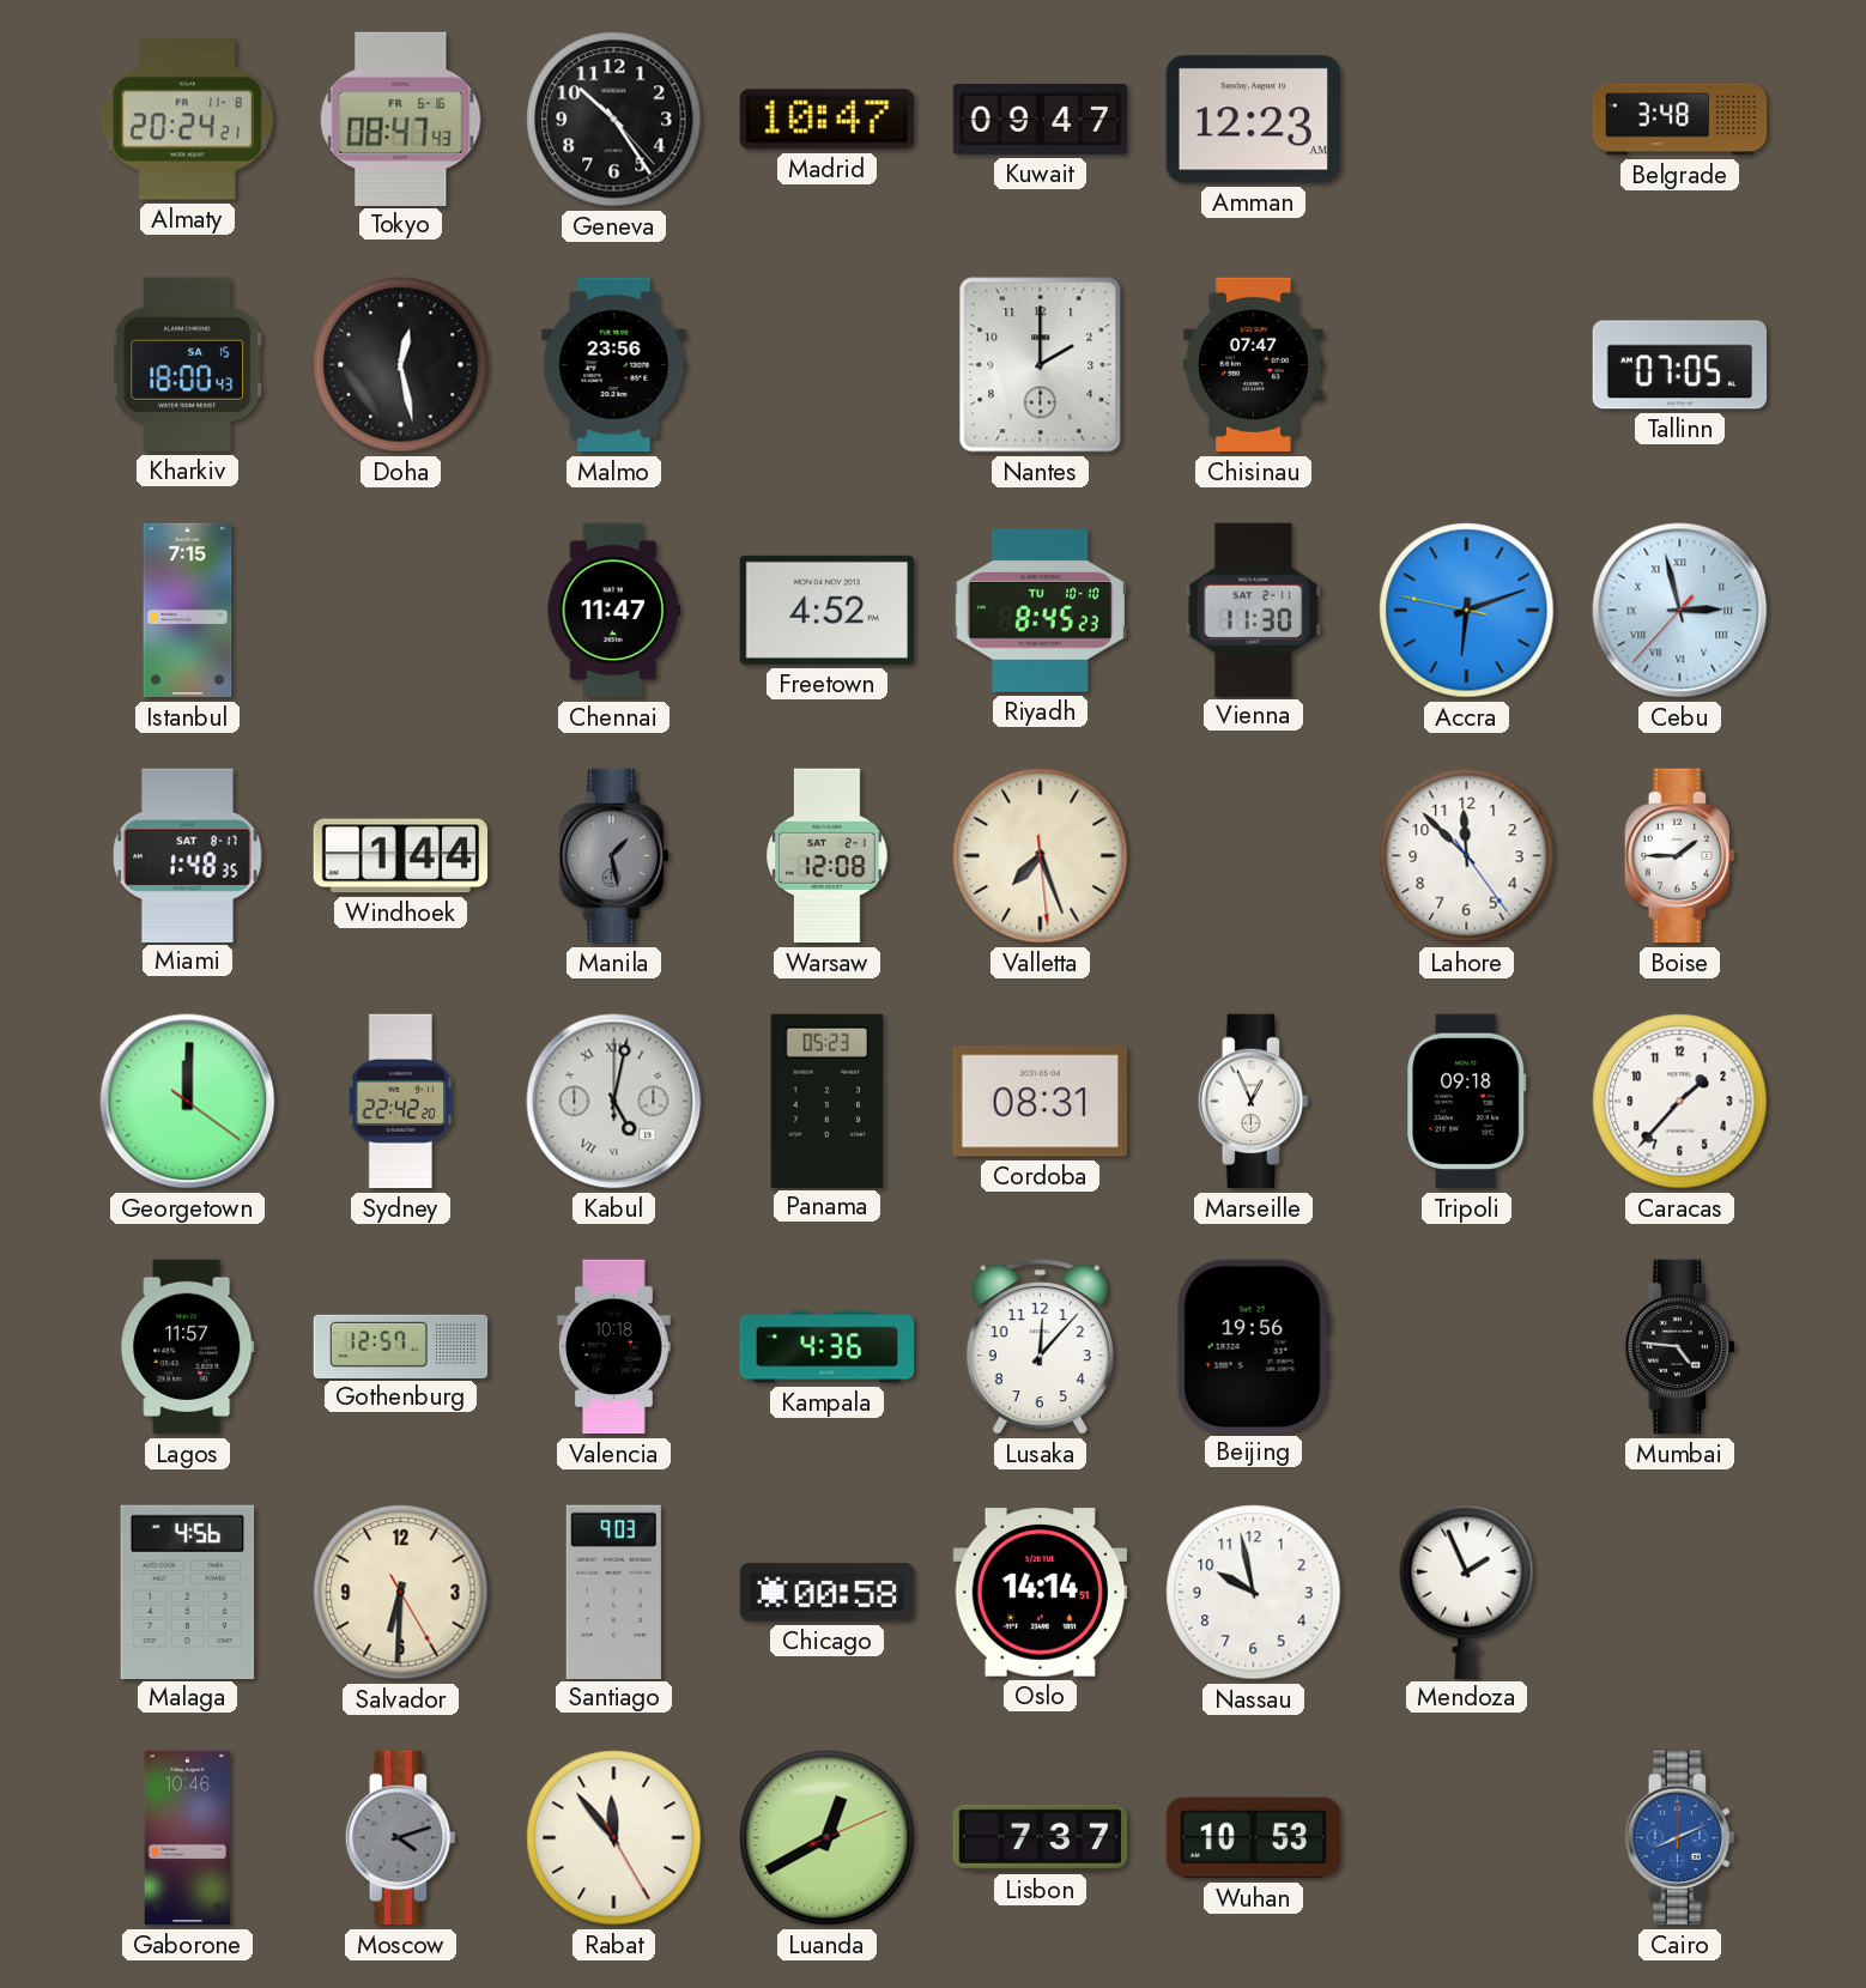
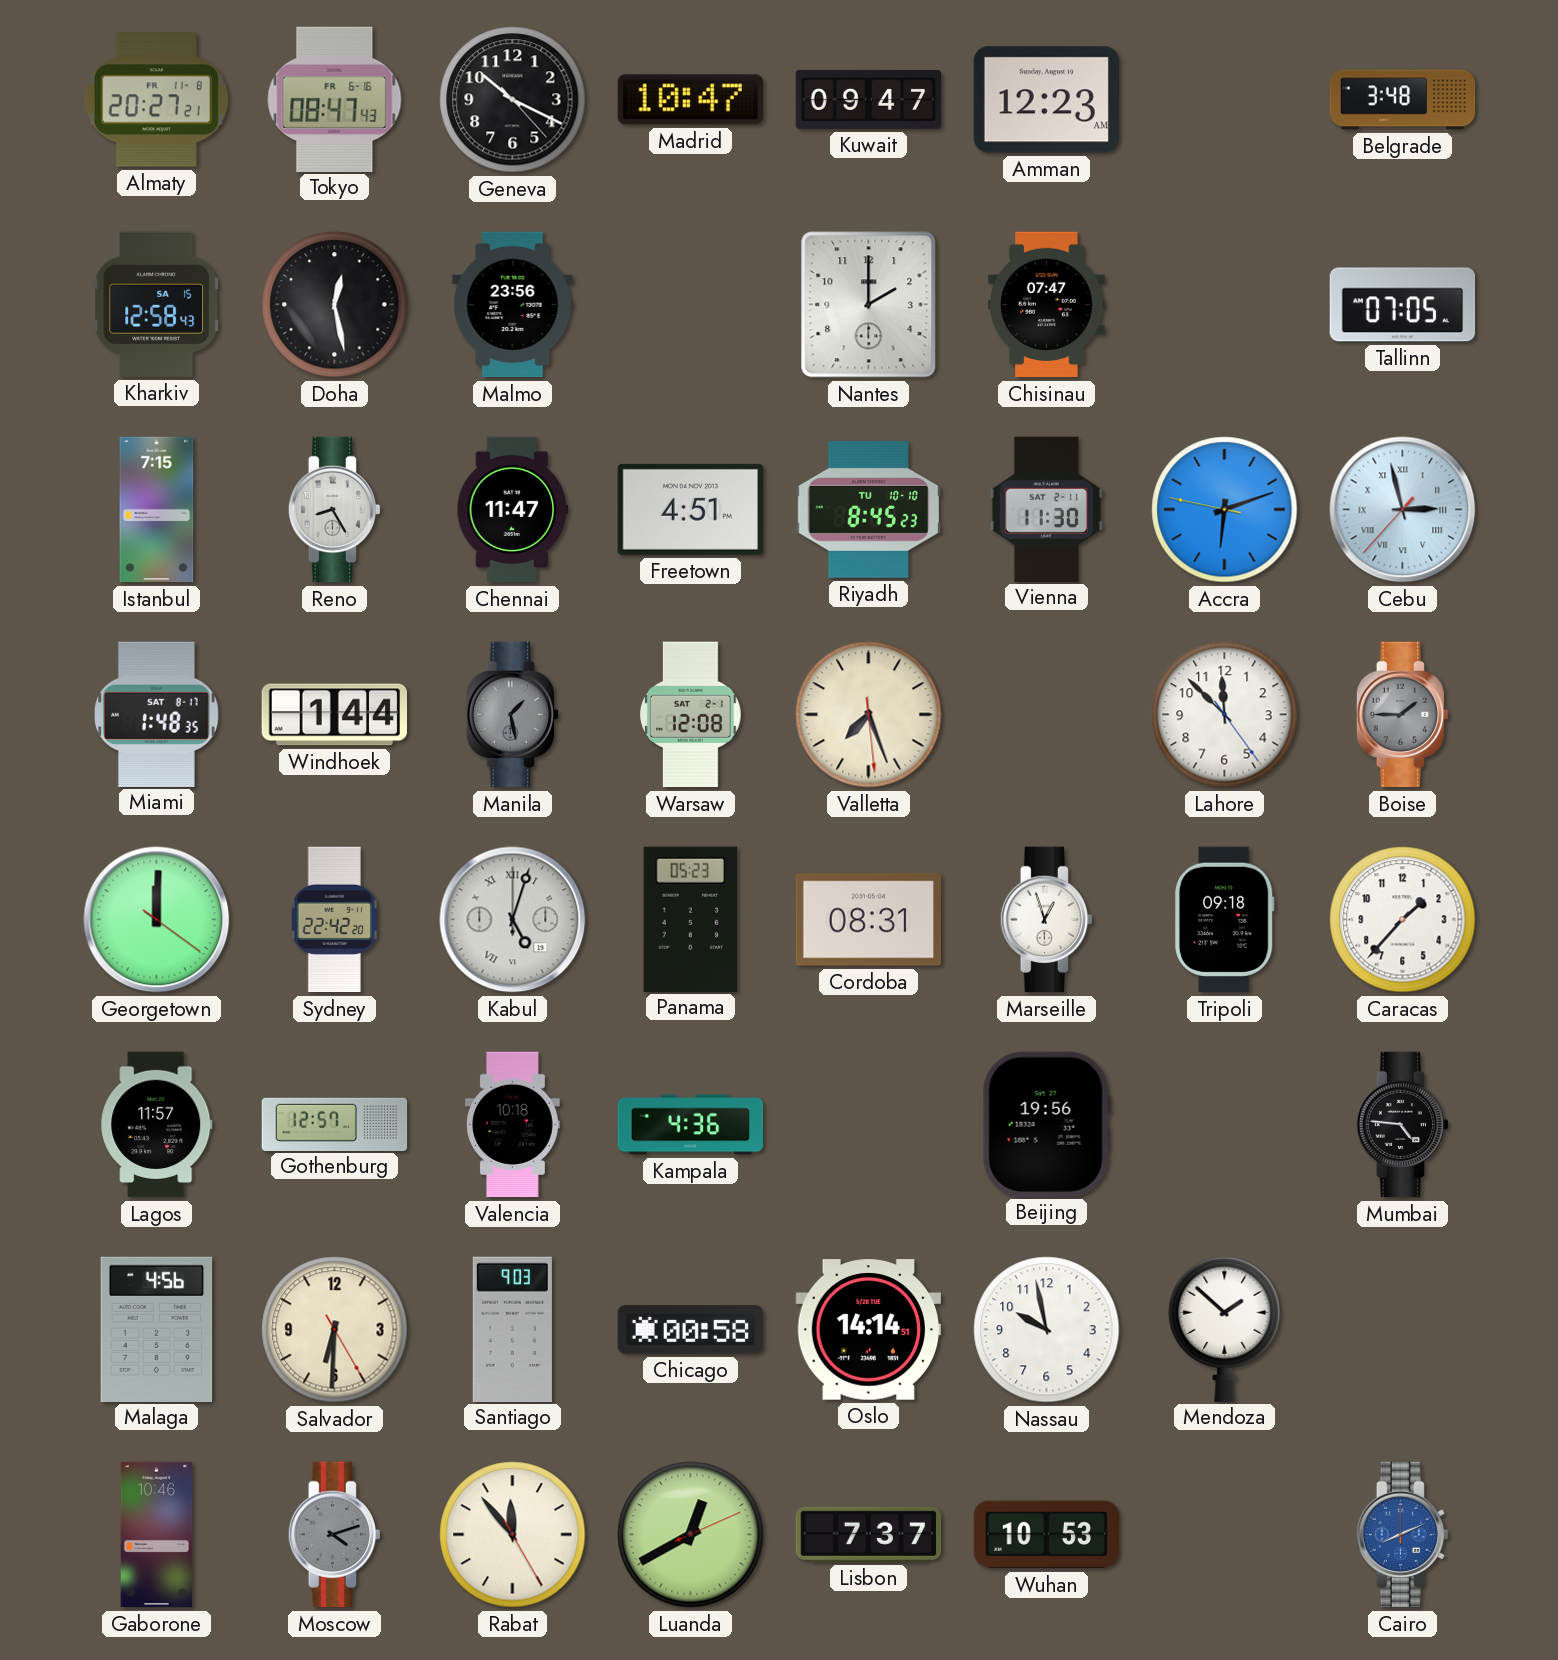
Almaty: 20:24 -> 20:27 (156, 100)
Geneva: 10:24 -> 10:19 (513, 100)
Kharkiv: 18:00 -> 12:58 (157, 304)
Reno: none -> 8:25 (334, 510)
Freetown: 4:52 -> 4:51 (690, 509)
Boise dial: white -> grey (1402, 715)
Kabul: 5:02 -> 5:03 (513, 920)
Marseille: 12:56 -> 12:57 (1046, 920)
Lusaka: 12:07 -> none (1040, 1347)
Mendoza: 1:56 -> 1:52 (1225, 1329)
